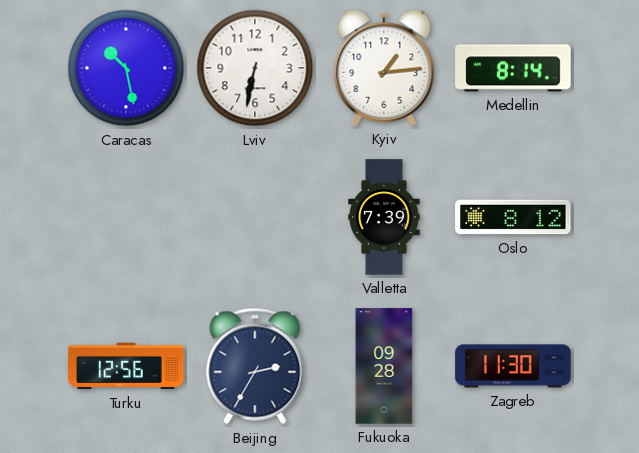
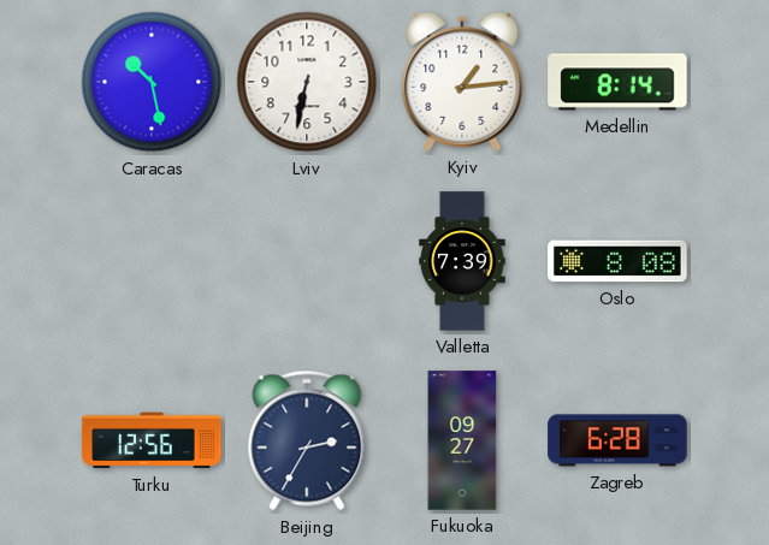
Oslo: 8:12 -> 8:08 (617, 261)
Fukuoka: 09:28 -> 09:27 (462, 440)
Zagreb: 11:30 -> 6:28 (617, 440)
